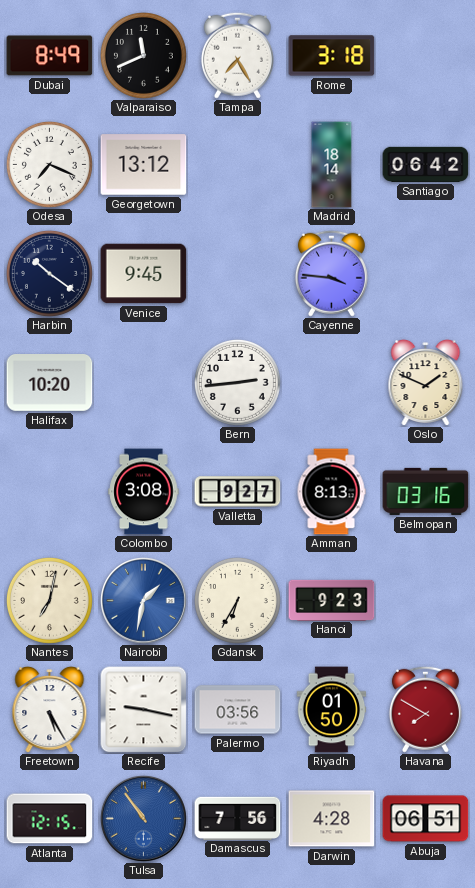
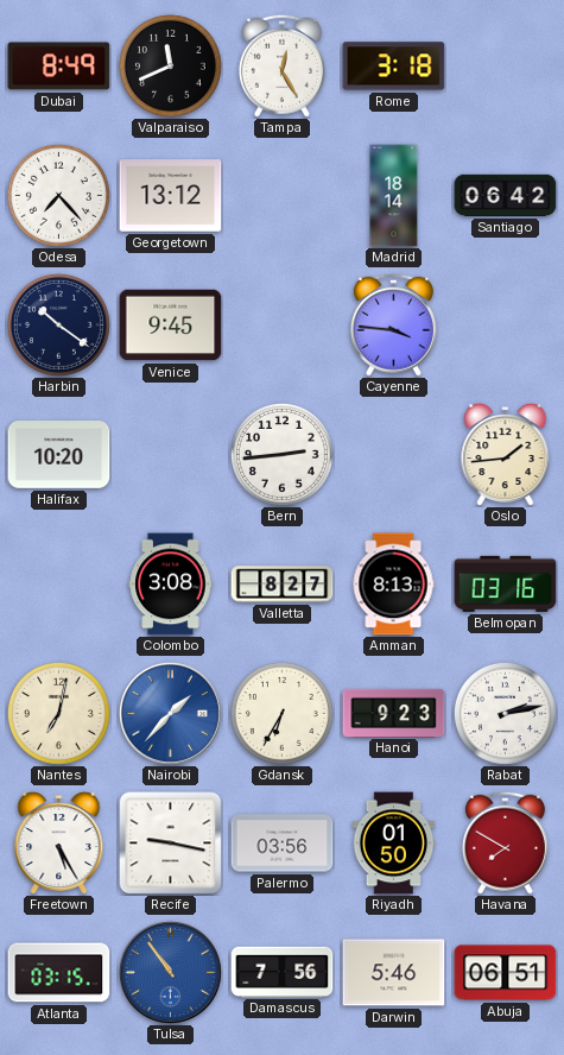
Tampa: 7:25 -> 12:25 (281, 65)
Odesa: 7:19 -> 7:23 (58, 195)
Oslo: 1:49 -> 1:44 (506, 454)
Valletta: 9:27 -> 8:27 (283, 585)
Nairobi: 1:32 -> 1:37 (171, 714)
Rabat: none -> 2:13 (505, 713)
Atlanta: 12:15 -> 03:15 (59, 973)
Darwin: 4:28 -> 5:46 (394, 973)
